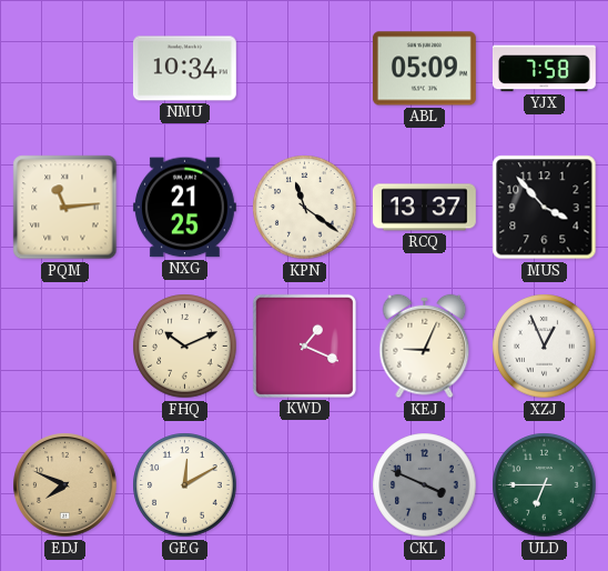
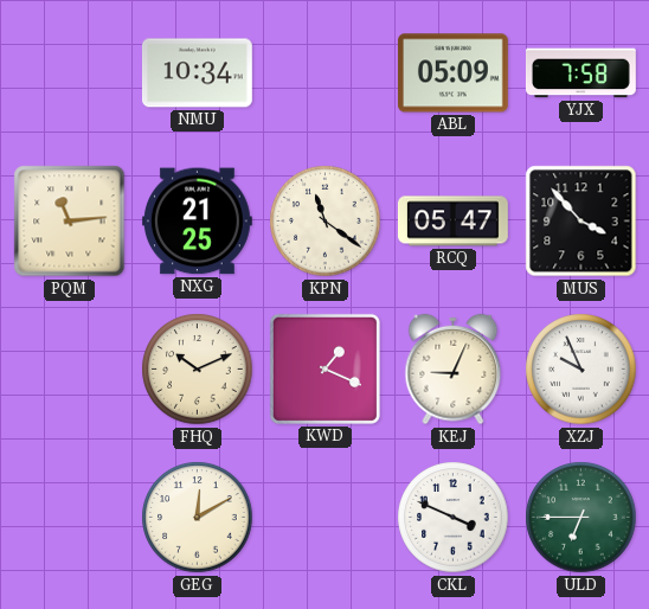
RCQ: 13:37 -> 05:47 (452, 222)
XZJ: 12:56 -> 9:56 (581, 370)
EDJ: 7:49 -> none (65, 485)
CKL dial: grey -> white (454, 518)
